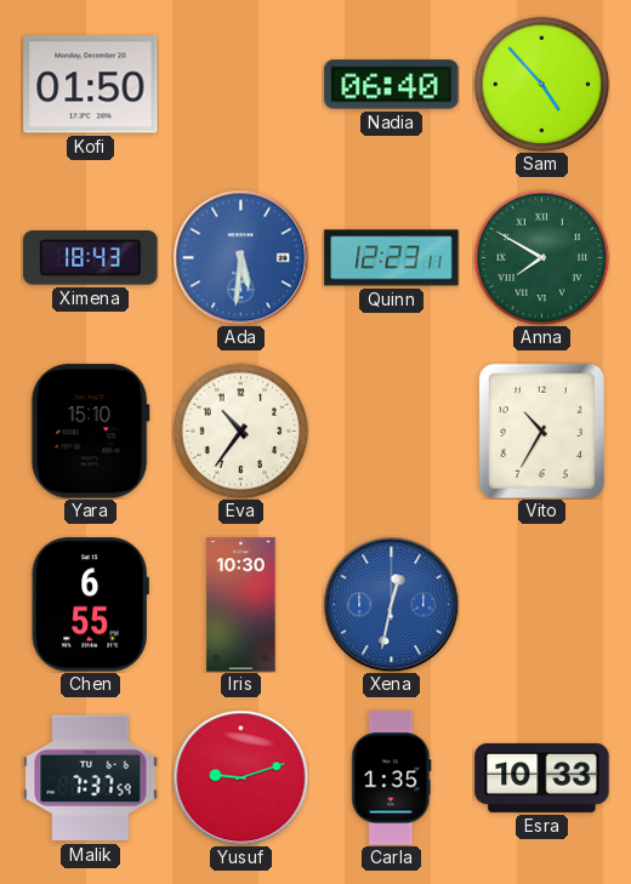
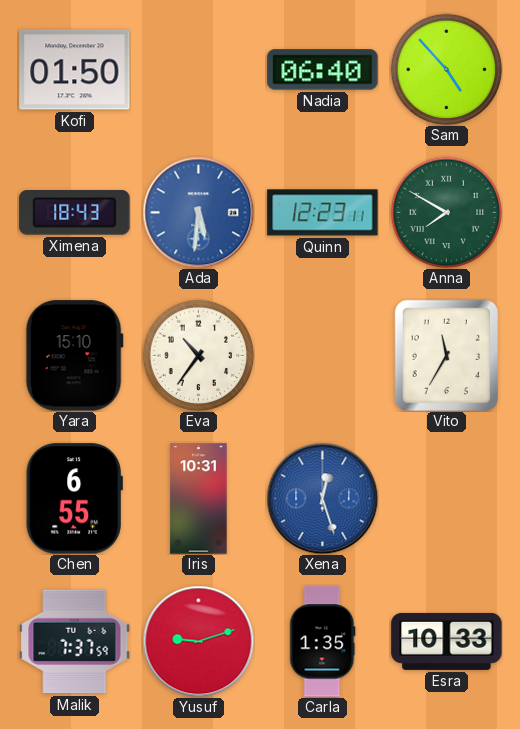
Vito: 10:35 -> 11:35 (446, 355)
Iris: 10:30 -> 10:31 (199, 499)
Xena: 12:32 -> 12:27 (322, 498)
